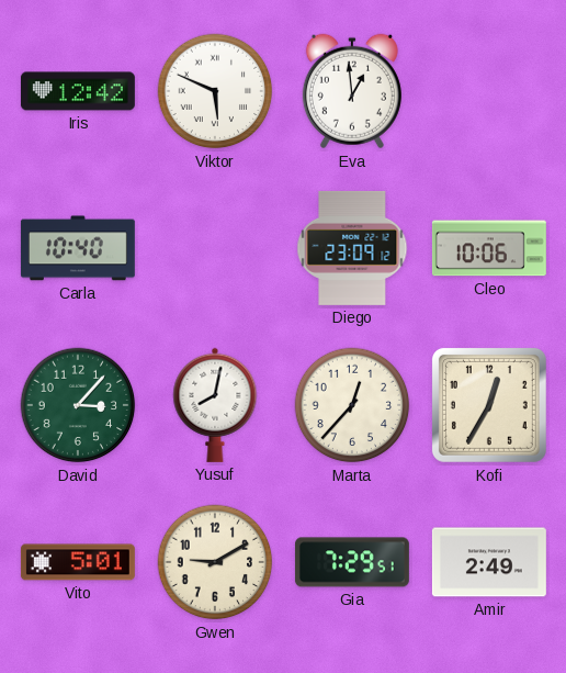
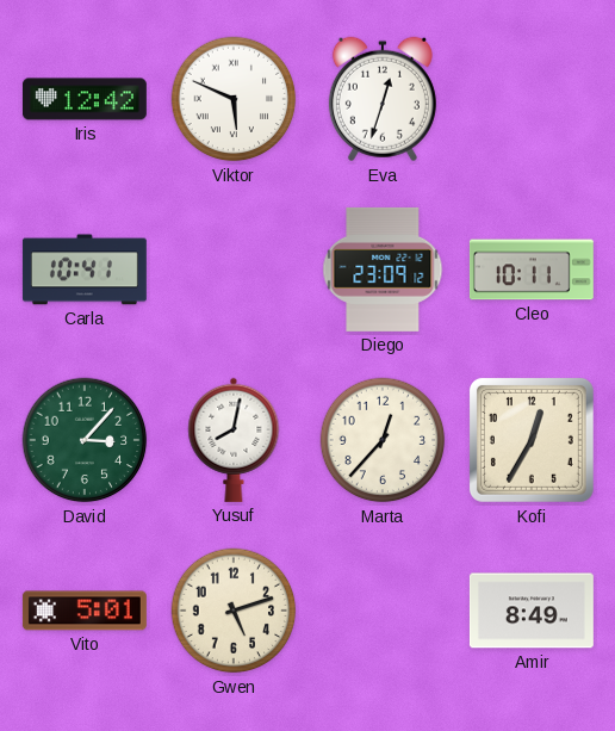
Eva: 12:59 -> 12:33 (383, 99)
Carla: 10:40 -> 10:41 (85, 270)
Cleo: 10:06 -> 10:11 (532, 270)
Gwen: 9:10 -> 5:12 (234, 611)
Gia: 7:29 -> none (352, 562)
Amir: 2:49 -> 8:49 (532, 611)
